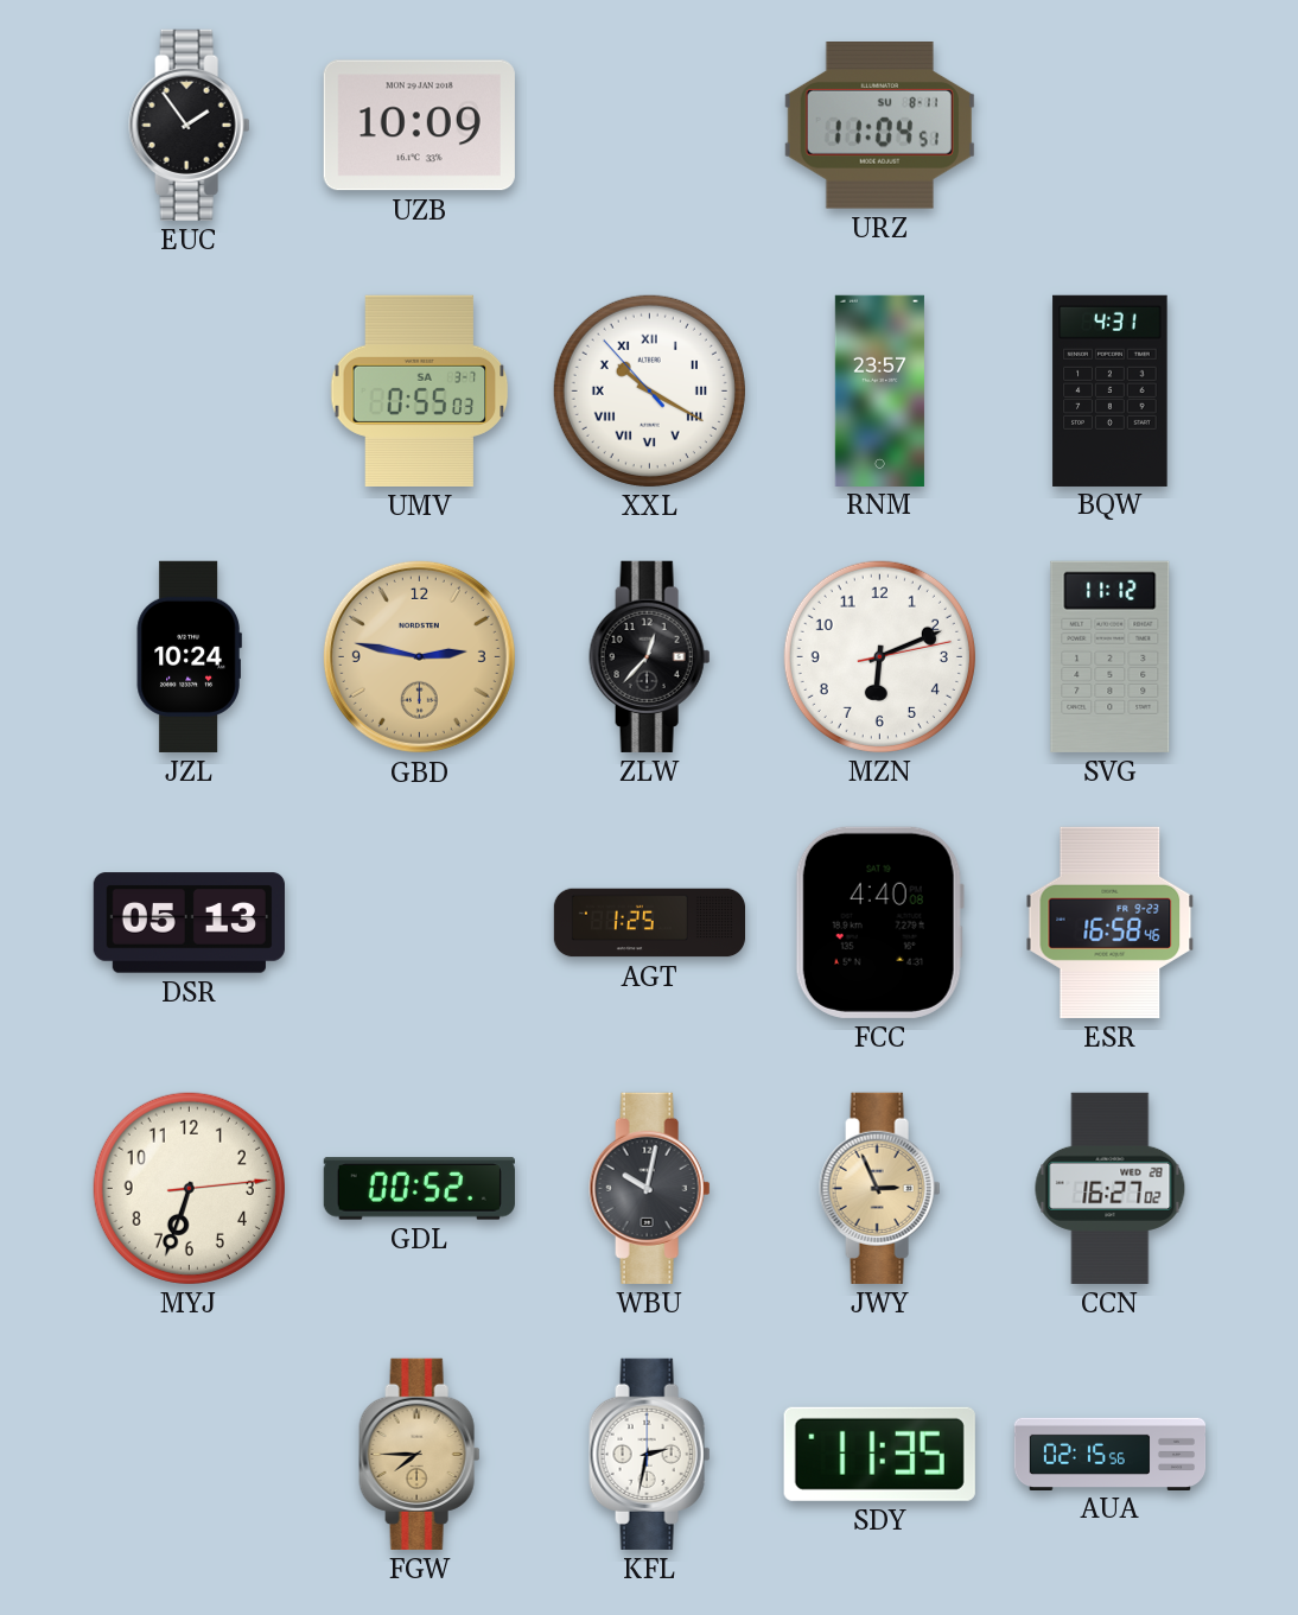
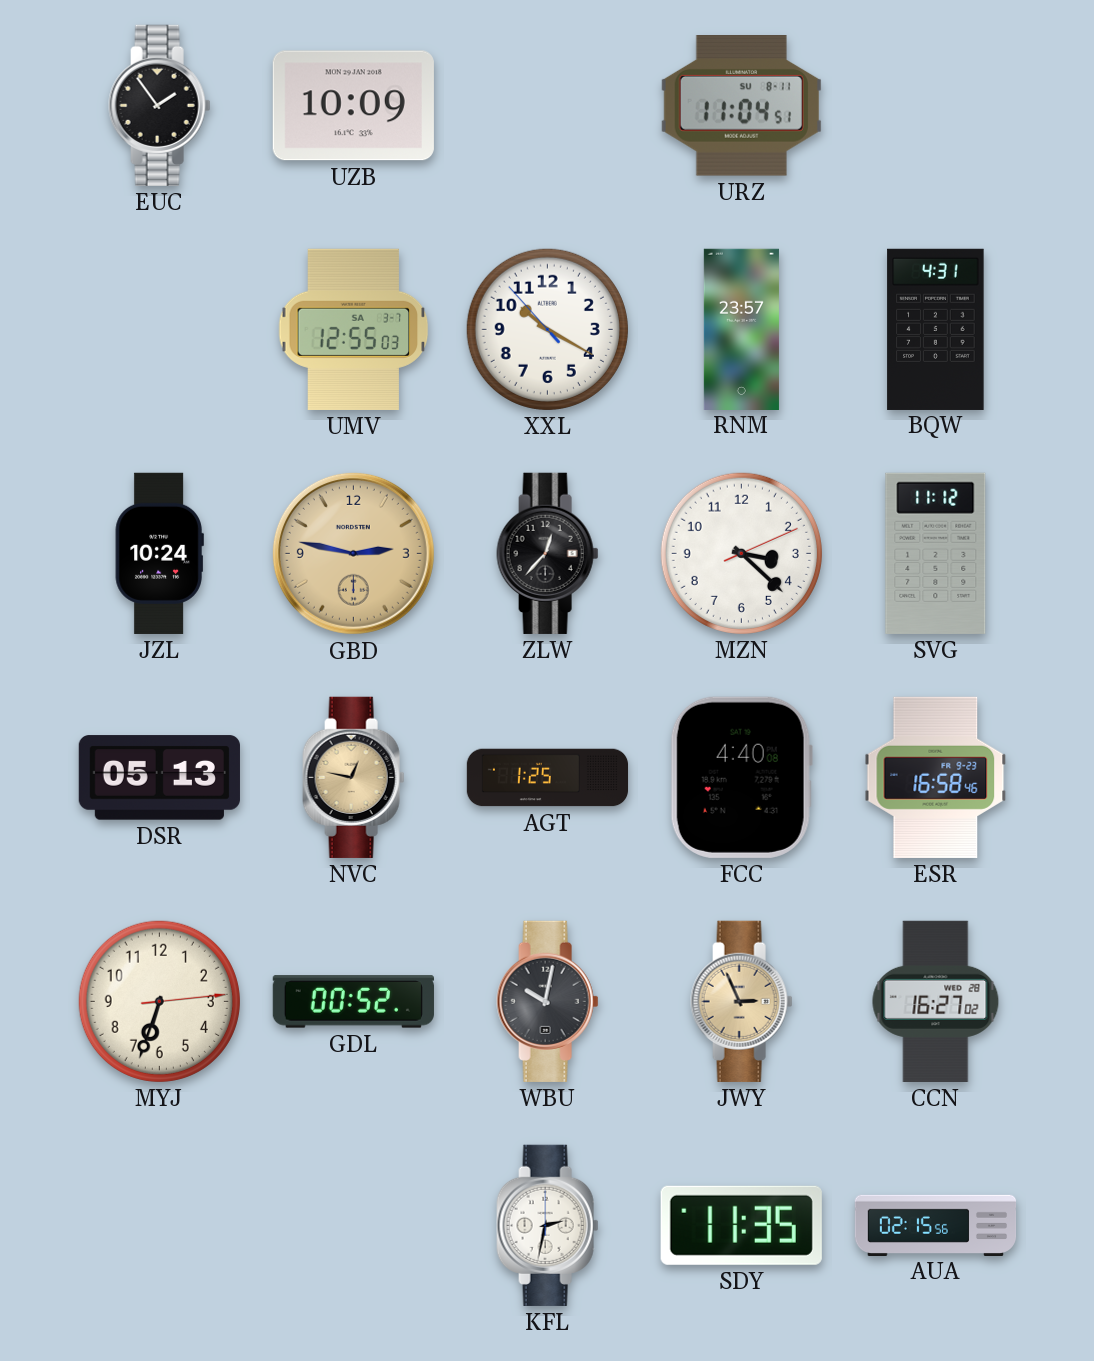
UMV: 0:55 -> 12:55 (354, 329)
XXL numerals: Roman -> Arabic (547, 329)
MZN: 6:11 -> 3:22 (741, 553)
NVC: none -> 12:47 (354, 777)
FGW: 7:45 -> none (420, 1454)
